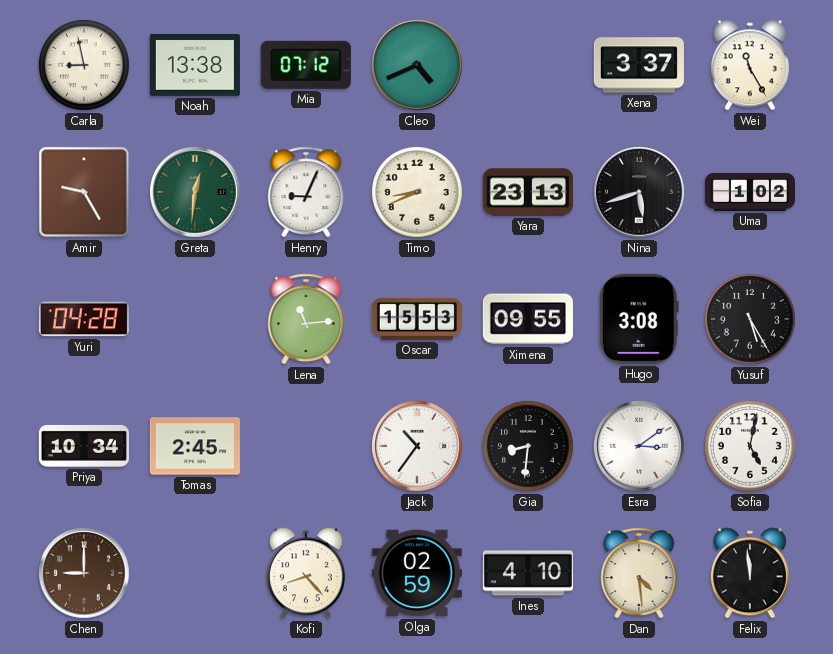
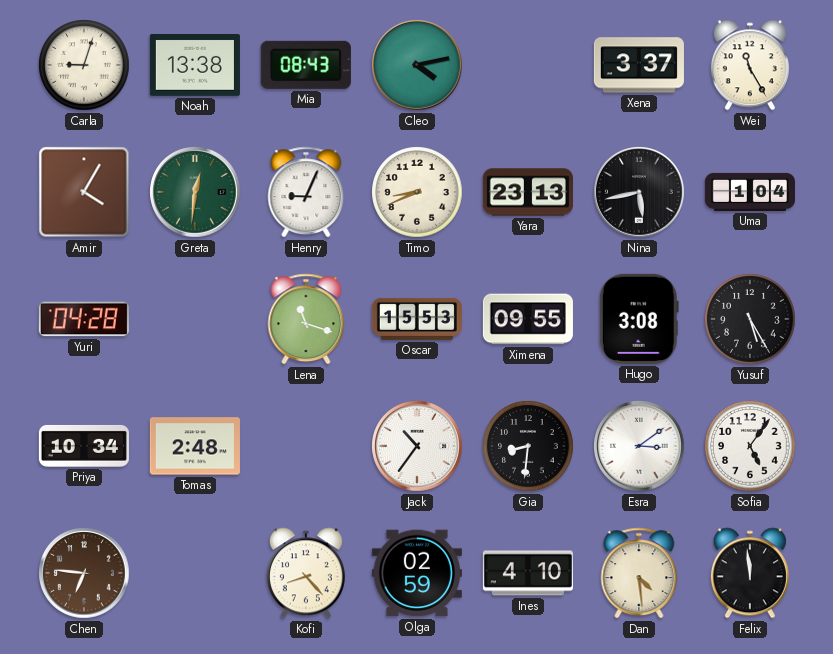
Carla: 8:58 -> 9:03 (84, 65)
Mia: 07:12 -> 08:43 (306, 65)
Cleo: 4:41 -> 4:13 (417, 65)
Amir: 9:25 -> 4:05 (84, 192)
Nina: 5:42 -> 5:43 (639, 192)
Uma: 1:02 -> 1:04 (749, 192)
Lena: 11:14 -> 11:18 (306, 319)
Tomas: 2:45 -> 2:48 (195, 446)
Sofia: 5:02 -> 5:06 (750, 446)
Chen: 9:00 -> 6:46 (84, 573)
